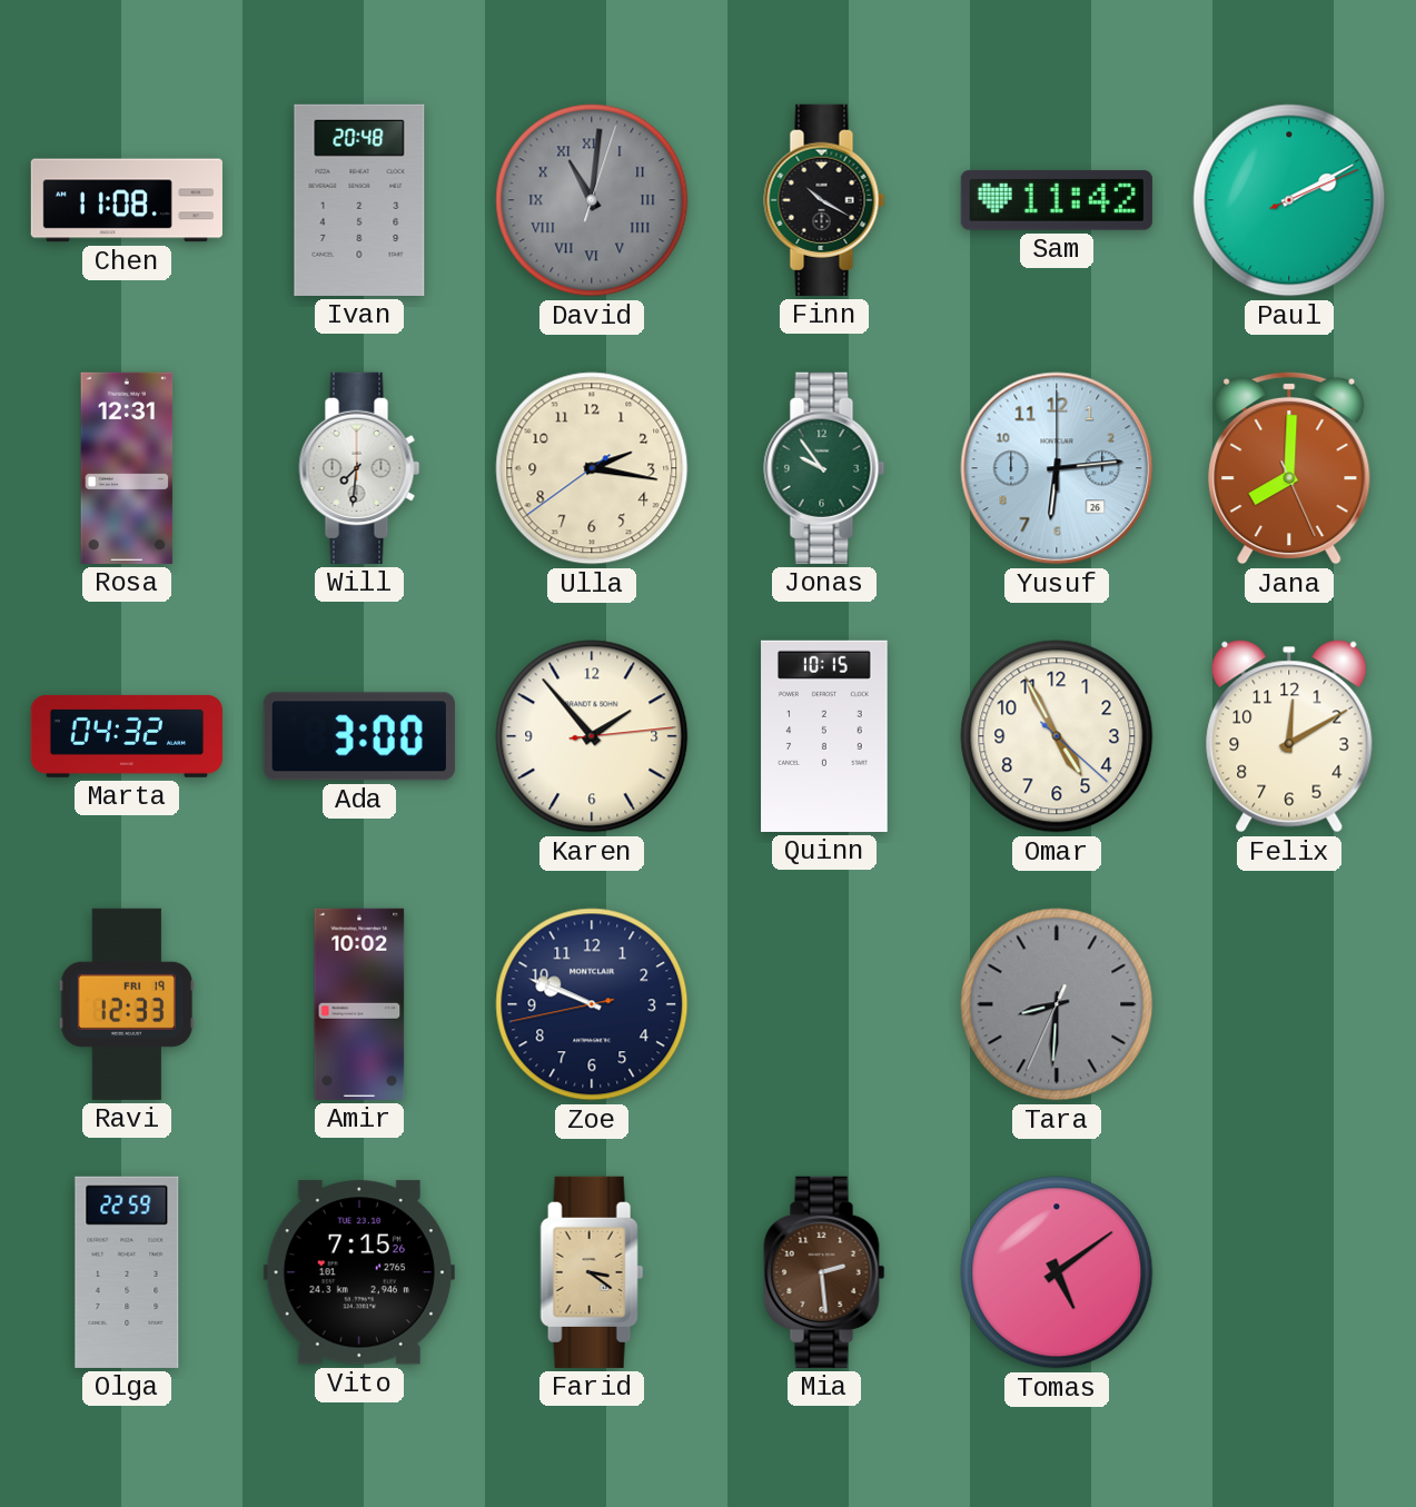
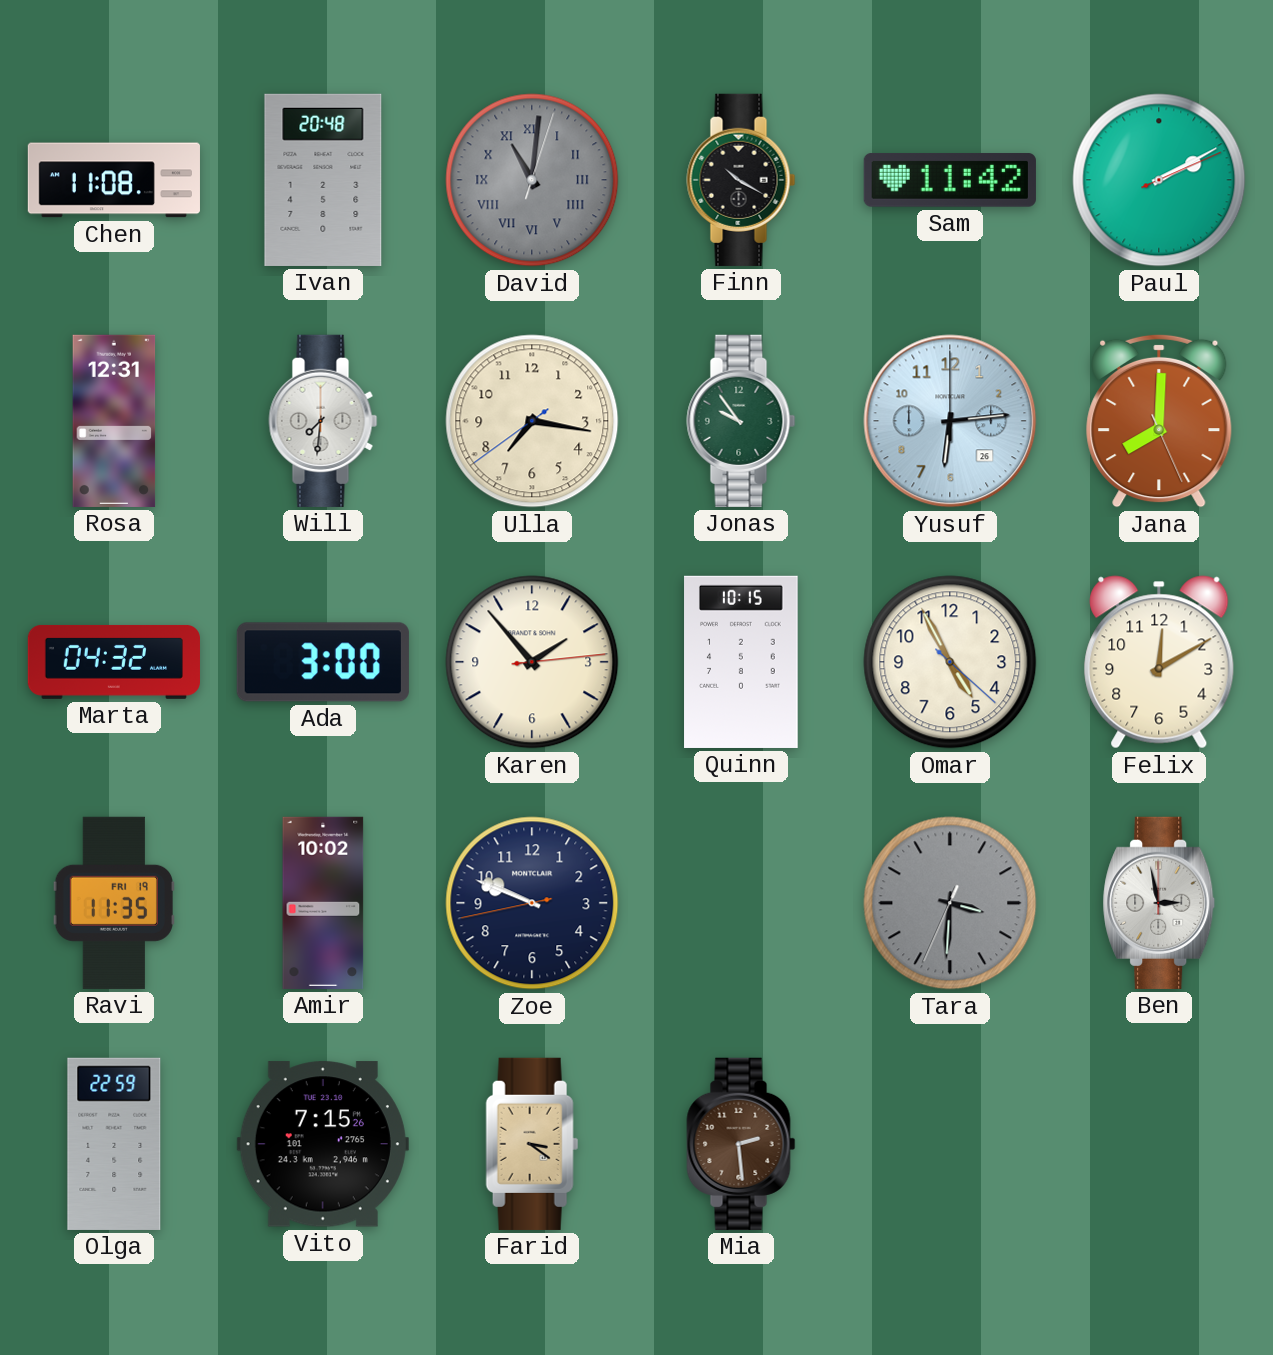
Ulla: 2:16 -> 7:16 (532, 421)
Ravi: 12:33 -> 11:35 (114, 903)
Tara: 8:30 -> 3:30 (950, 903)
Ben: none -> 2:58 (1159, 903)
Tomas: 5:09 -> none (1057, 1272)
